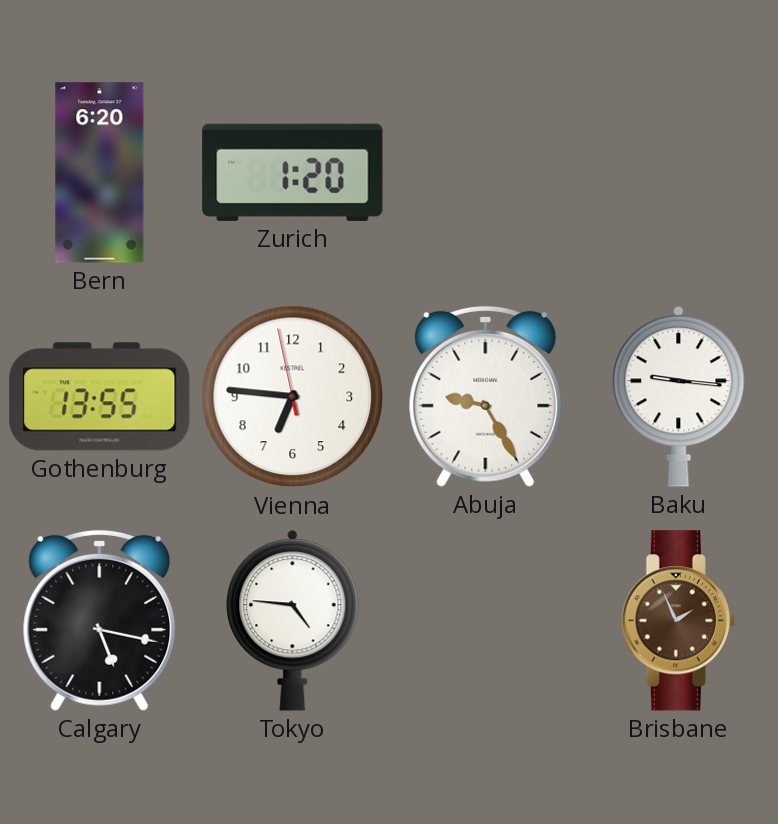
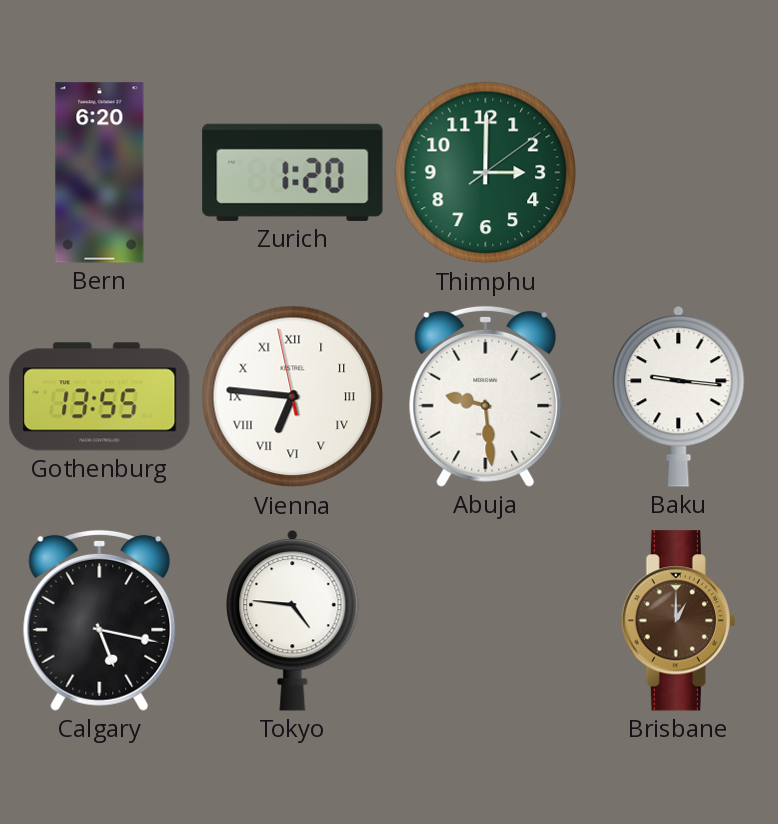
Thimphu: none -> 3:00 (486, 173)
Vienna numerals: Arabic -> Roman (293, 397)
Abuja: 9:25 -> 9:29 (486, 396)
Brisbane: 1:56 -> 1:00 (678, 621)
